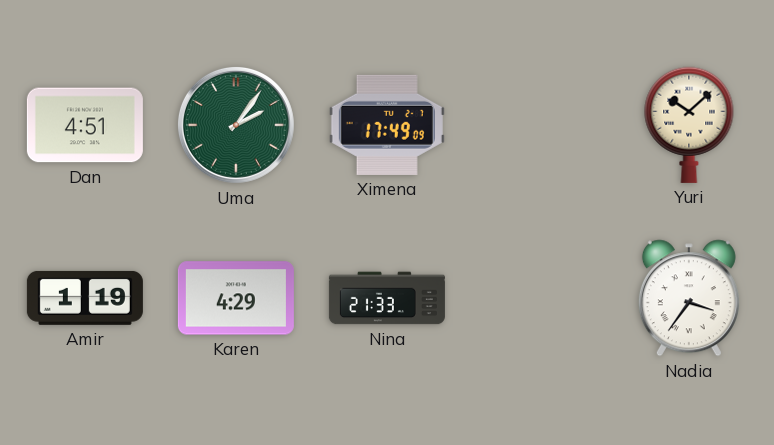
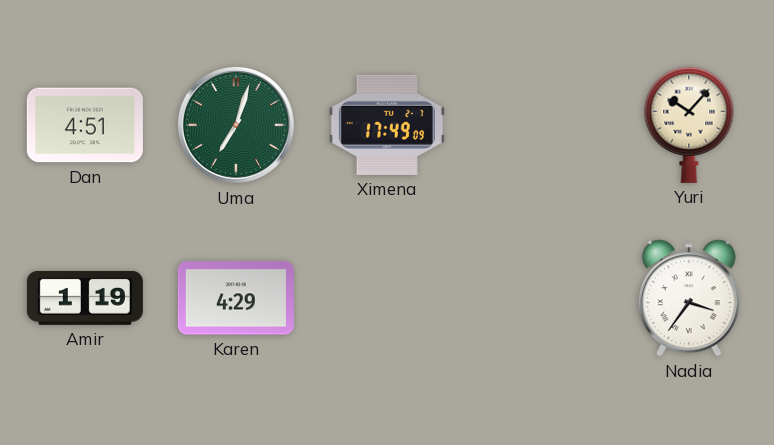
Uma: 2:06 -> 7:03 (236, 125)
Yuri: 10:08 -> 10:07 (689, 125)
Nina: 21:33 -> none (387, 298)
